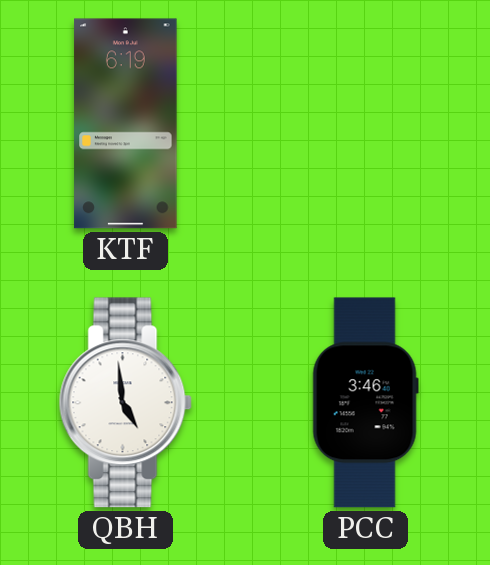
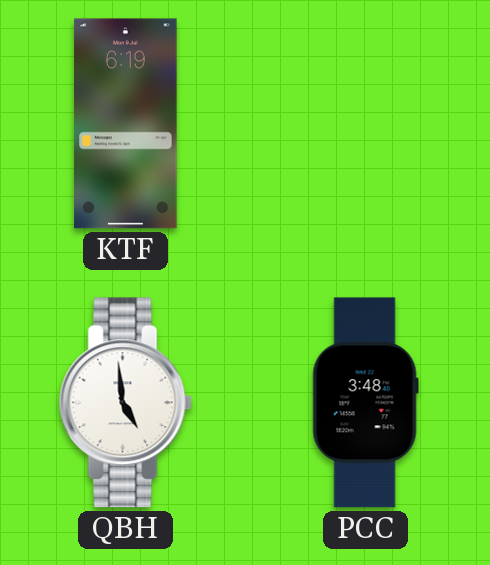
PCC: 3:46 -> 3:48 (365, 403)
